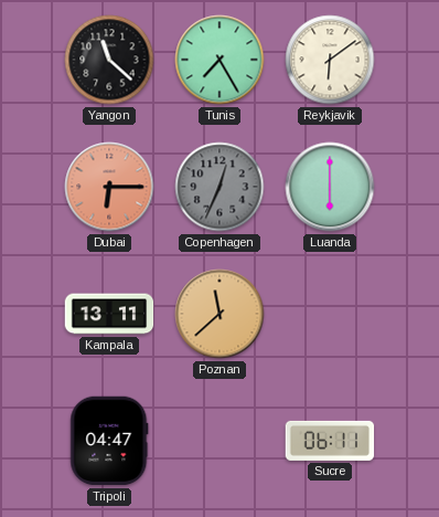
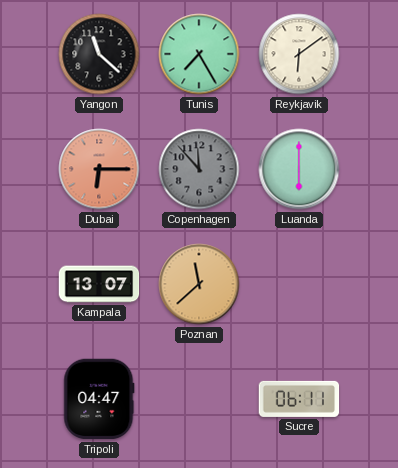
Copenhagen: 12:34 -> 11:53 (199, 169)
Kampala: 13:11 -> 13:07 (99, 284)
